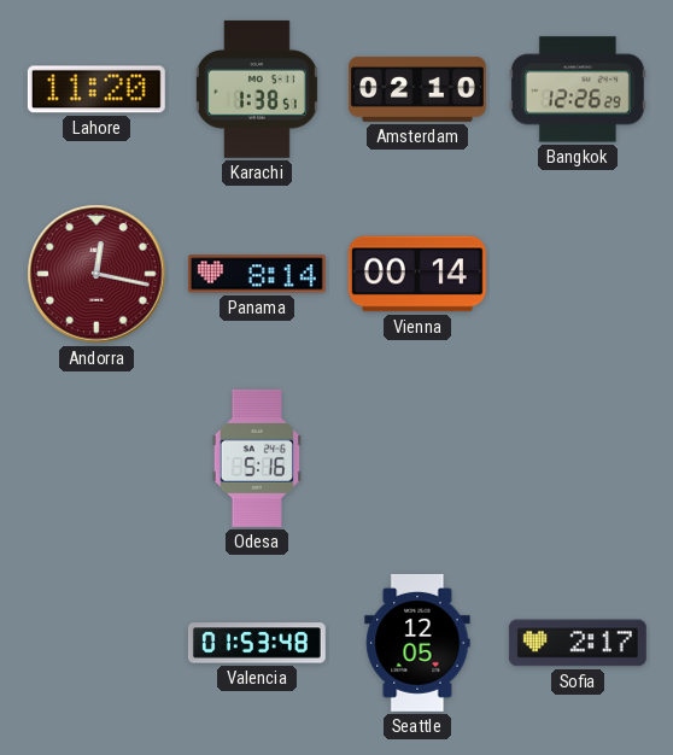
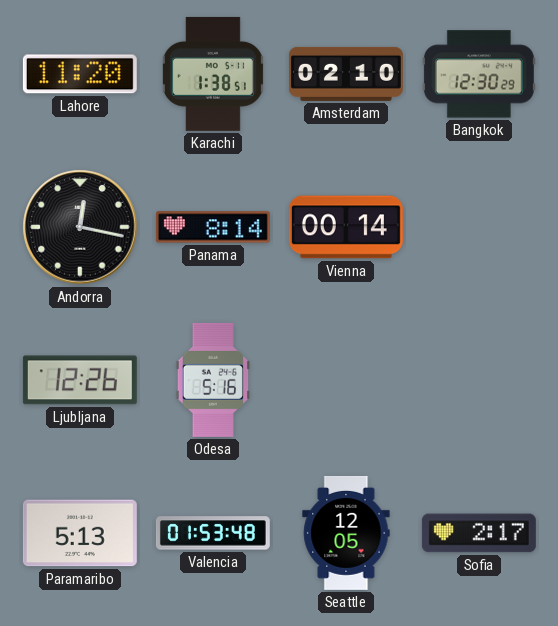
Bangkok: 12:26 -> 12:30 (479, 74)
Andorra dial: burgundy -> black (80, 227)
Ljubljana: none -> 12:26 (80, 380)
Paramaribo: none -> 5:13 (80, 533)
